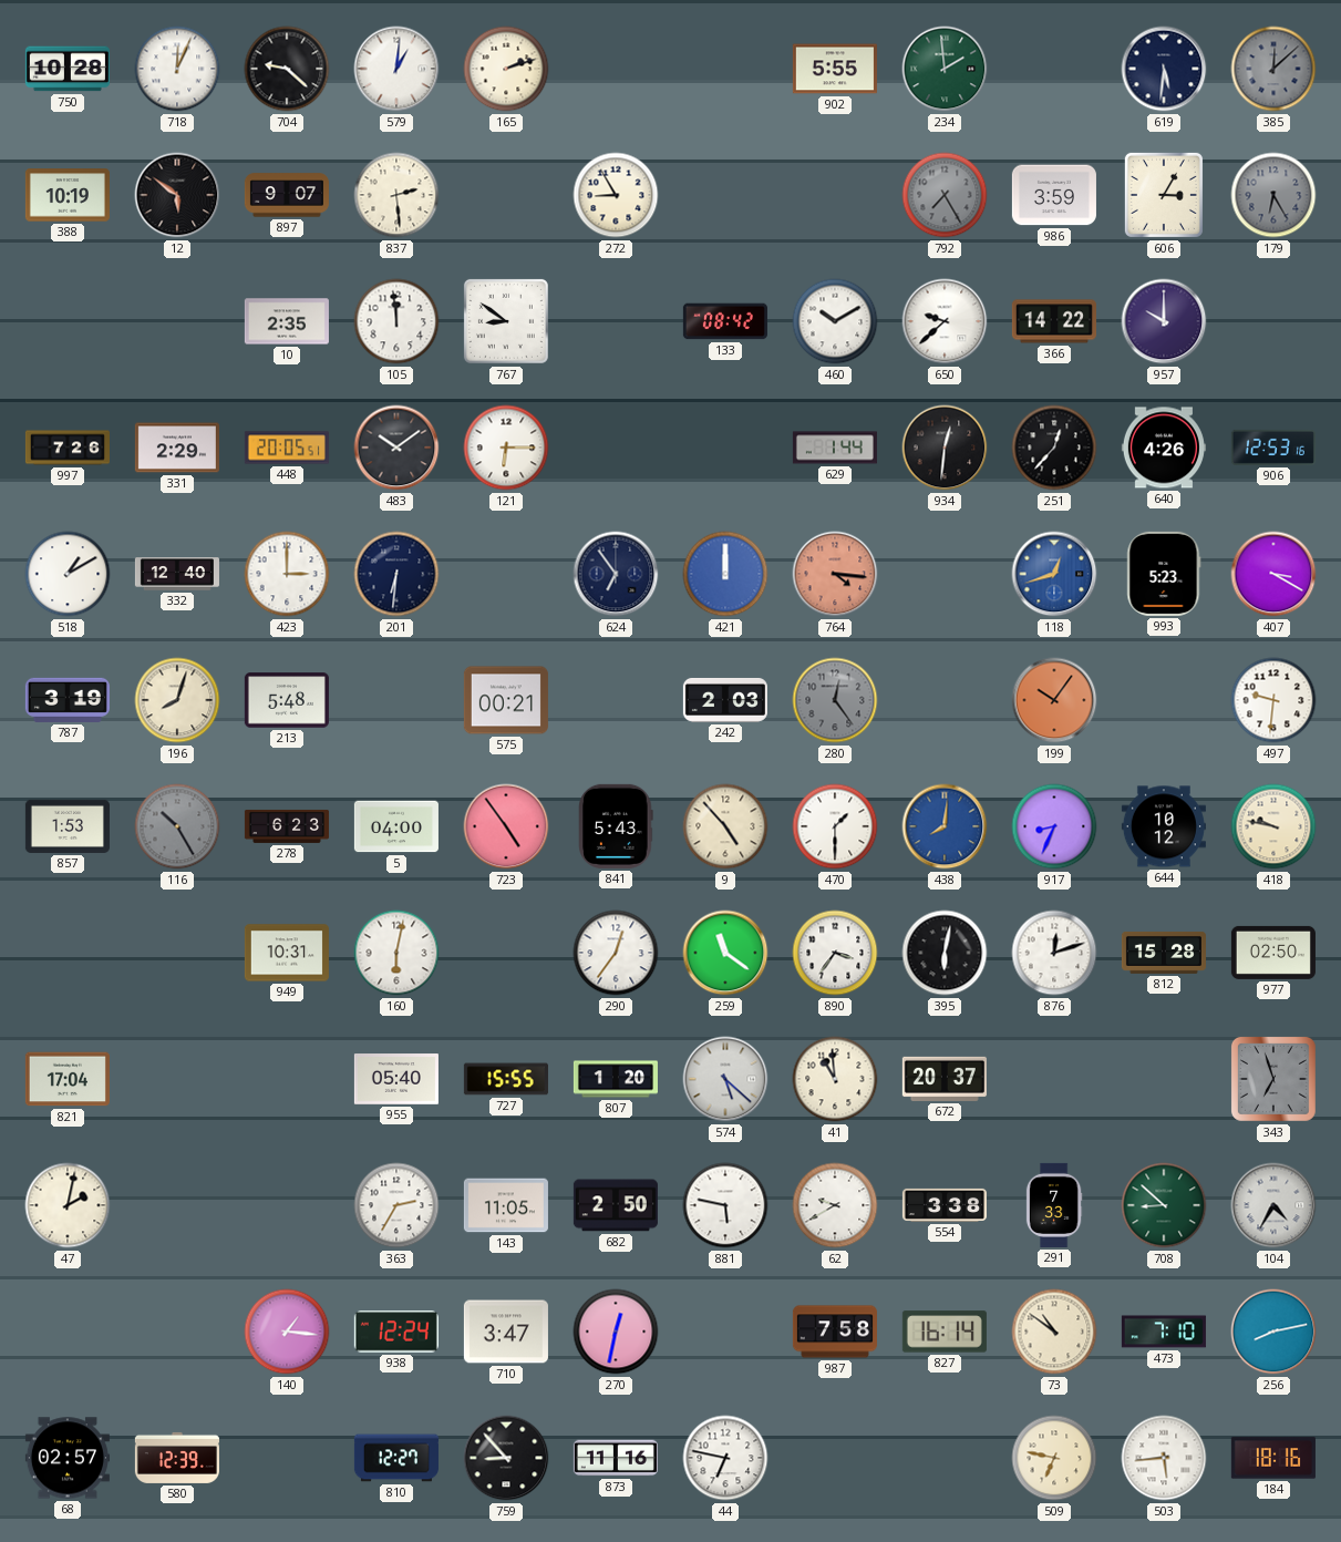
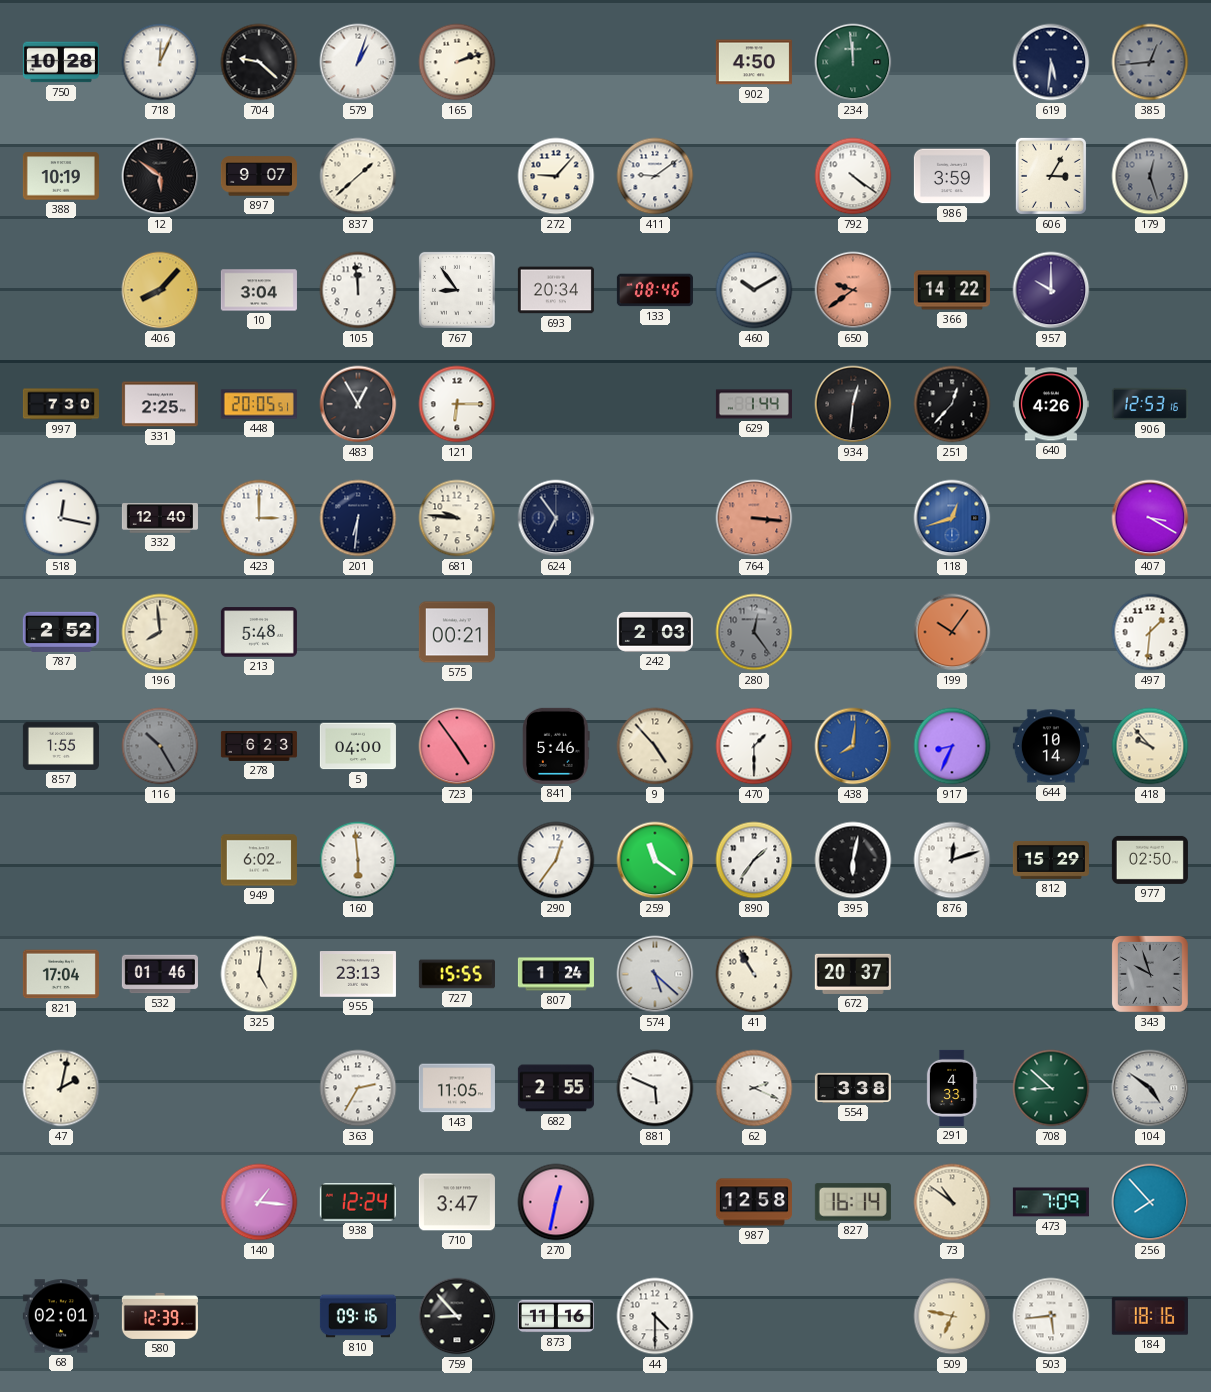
579: 1:01 -> 1:03 (358, 62)
902: 5:55 -> 4:50 (754, 62)
234: 1:59 -> 11:59 (853, 62)
385: 12:08 -> 12:44 (1150, 62)
837: 2:29 -> 1:38 (358, 176)
272: 8:55 -> 9:07 (556, 176)
411: none -> 9:09 (655, 176)
792: 7:25 -> 4:21 (853, 176)
792 dial: grey -> white (853, 176)
179: 6:25 -> 12:27 (1150, 176)
406: none -> 8:07 (160, 290)
10: 2:35 -> 3:04 (259, 290)
767: 8:51 -> 8:54 (457, 290)
693: none -> 20:34 (556, 290)
133: 08:42 -> 08:46 (655, 290)
650: 9:38 -> 9:39 (853, 290)
650 dial: white -> salmon (853, 290)
997: 7:26 -> 7:30 (61, 404)
331: 2:29 -> 2:25 (160, 404)
483: 10:09 -> 12:55 (358, 404)
518: 1:10 -> 12:17 (61, 518)
681: none -> 9:46 (457, 518)
421: 12:00 -> none (725, 574)
764: 4:16 -> 3:16 (754, 518)
993: 5:23 -> none (1164, 574)
787: 3:19 -> 2:52 (61, 632)
196: 8:03 -> 7:59 (160, 632)
497: 9:31 -> 1:31 (1150, 632)
857: 1:53 -> 1:55 (61, 746)
841: 5:43 -> 5:46 (556, 746)
644: 10:12 -> 10:14 (1051, 746)
418: 9:47 -> 9:53 (1150, 746)
949: 10:31 -> 6:02 (259, 860)
160: 6:02 -> 5:59 (358, 860)
890: 3:36 -> 1:36 (754, 860)
812: 15:28 -> 15:29 (1051, 860)
532: none -> 01:46 (160, 974)
325: none -> 5:01 (259, 974)
955: 05:40 -> 23:13 (358, 974)
807: 1:20 -> 1:24 (556, 974)
41: 10:59 -> 10:55 (754, 974)
343: 6:57 -> 9:57 (1150, 974)
682: 2:50 -> 2:55 (556, 1088)
881: 5:47 -> 5:49 (655, 1088)
62: 9:40 -> 2:19 (754, 1088)
291: 7:33 -> 4:33 (952, 1088)
104: 4:35 -> 4:51 (1150, 1088)
987: 7:58 -> 12:58 (754, 1202)
473: 7:10 -> 7:09 (1051, 1202)
256: 8:13 -> 7:53 (1150, 1202)
68: 02:57 -> 02:01 (61, 1316)
810: 12:27 -> 09:16 (358, 1316)
44: 6:47 -> 4:30 (655, 1316)
